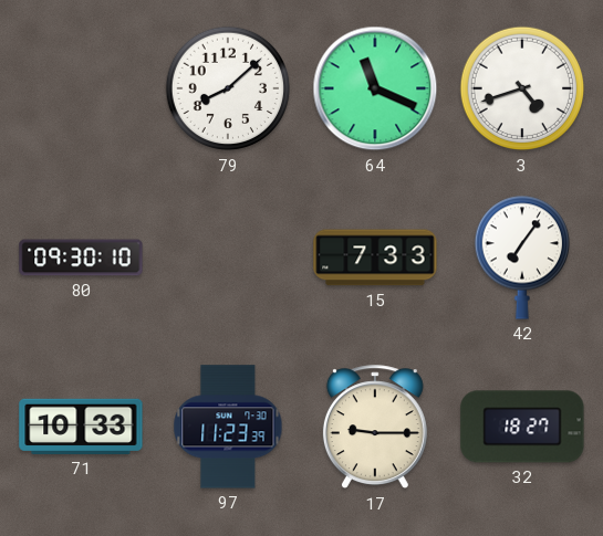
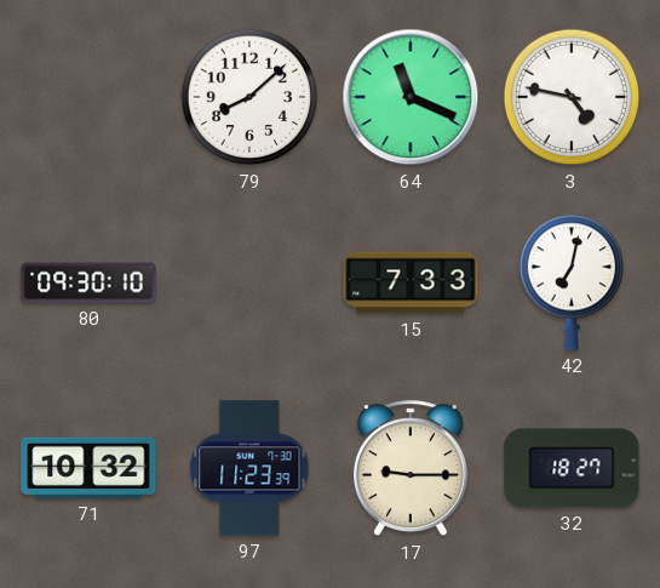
3: 4:42 -> 4:47 (572, 97)
42: 7:06 -> 7:02 (570, 282)
71: 10:33 -> 10:32 (88, 468)
